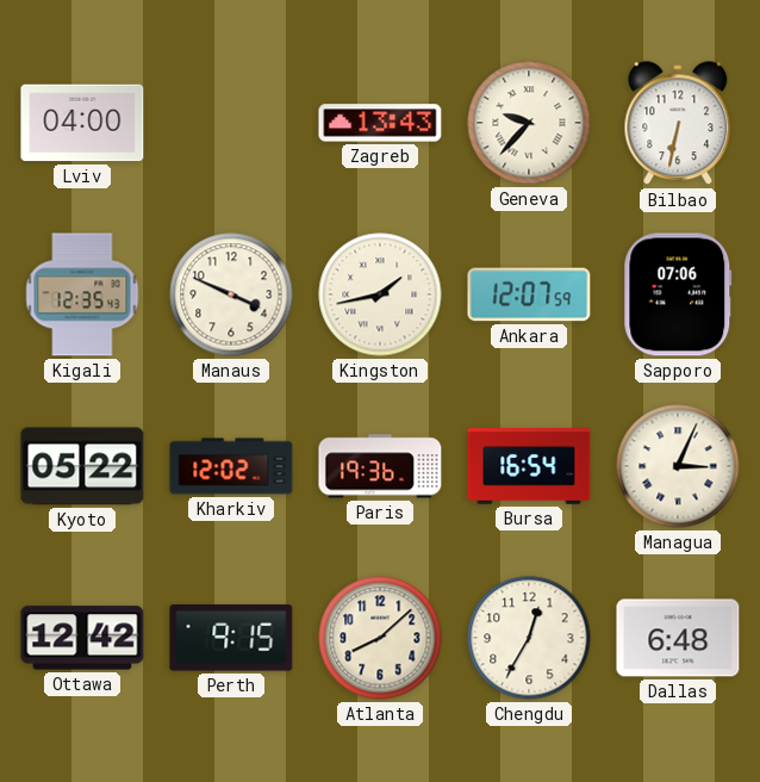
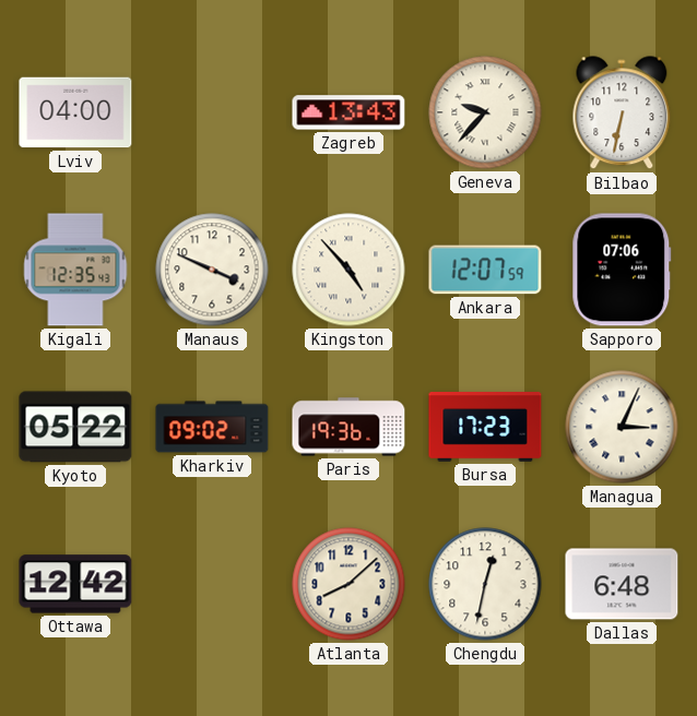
Kingston: 1:43 -> 4:53 (349, 270)
Kharkiv: 12:02 -> 09:02 (212, 427)
Bursa: 16:54 -> 17:23 (485, 428)
Perth: 9:15 -> none (231, 638)
Chengdu: 12:35 -> 12:32 (485, 584)
